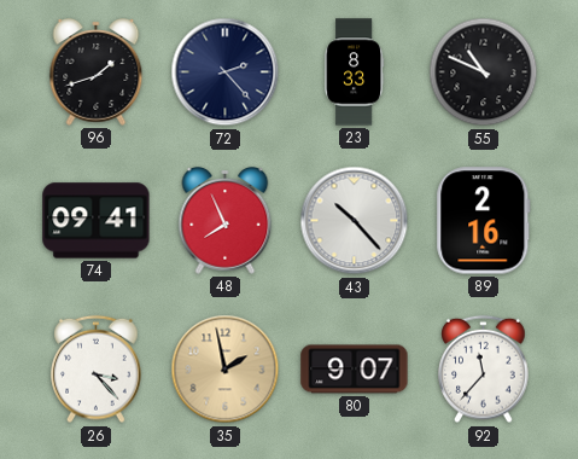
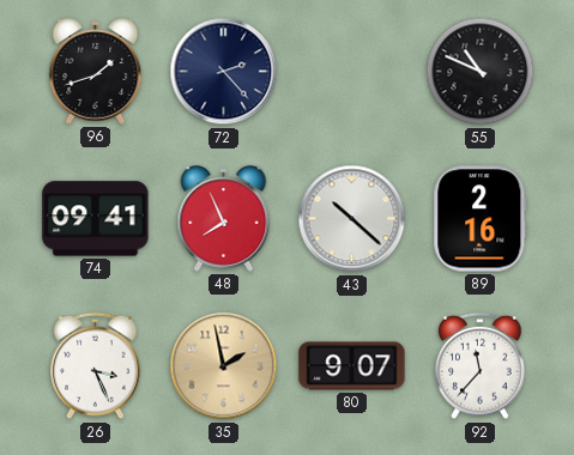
23: 8:33 -> none (355, 72)
43: 10:23 -> 10:22 (352, 219)
26: 3:23 -> 3:26 (96, 366)
